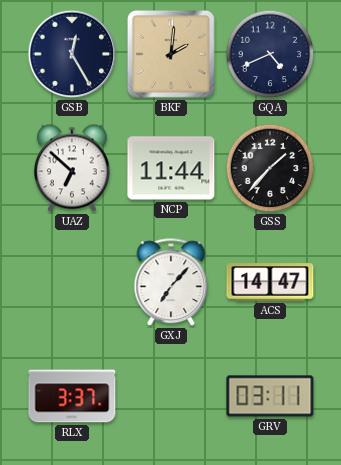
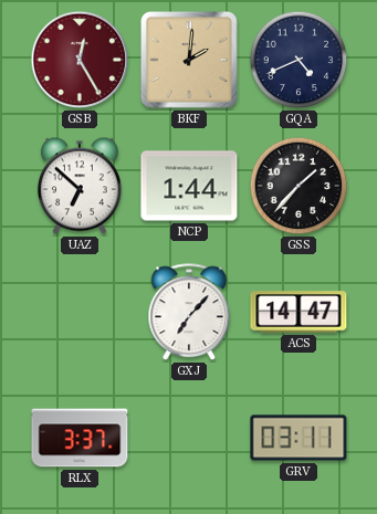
GSB dial: navy -> burgundy (80, 60)
NCP: 11:44 -> 1:44 (189, 186)
